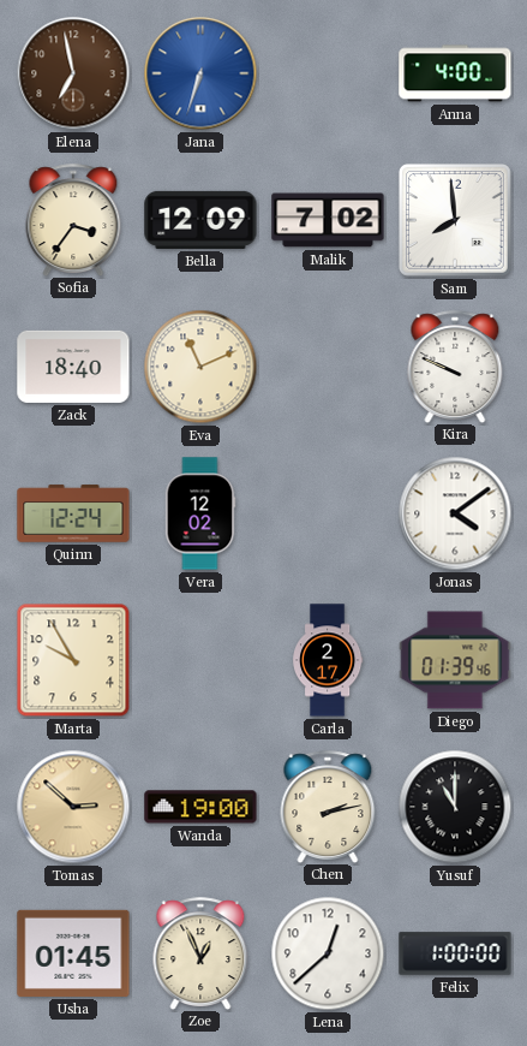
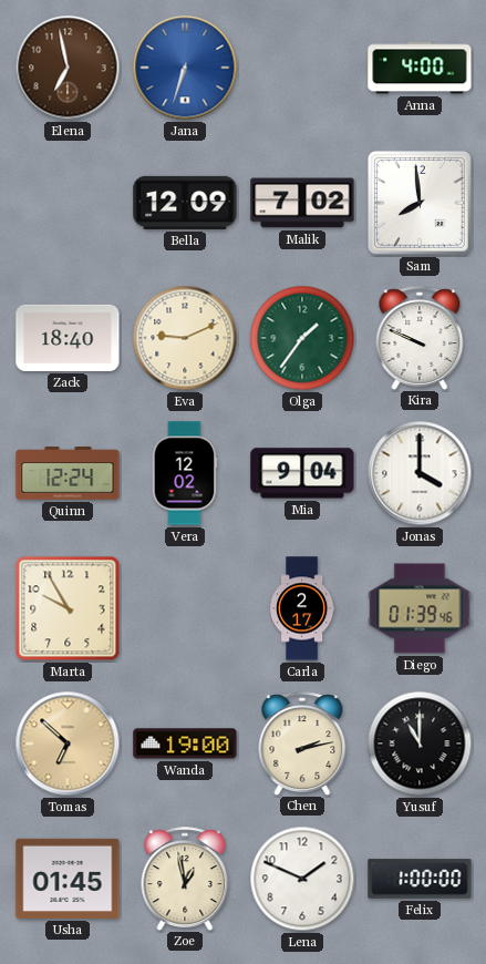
Sofia: 3:36 -> none (73, 220)
Eva: 11:11 -> 9:11 (185, 338)
Olga: none -> 1:36 (302, 338)
Mia: none -> 9:04 (302, 473)
Jonas: 4:09 -> 4:00 (420, 473)
Tomas: 2:52 -> 6:52 (68, 743)
Zoe: 12:56 -> 12:58 (185, 879)
Lena: 12:38 -> 1:49 (302, 879)
